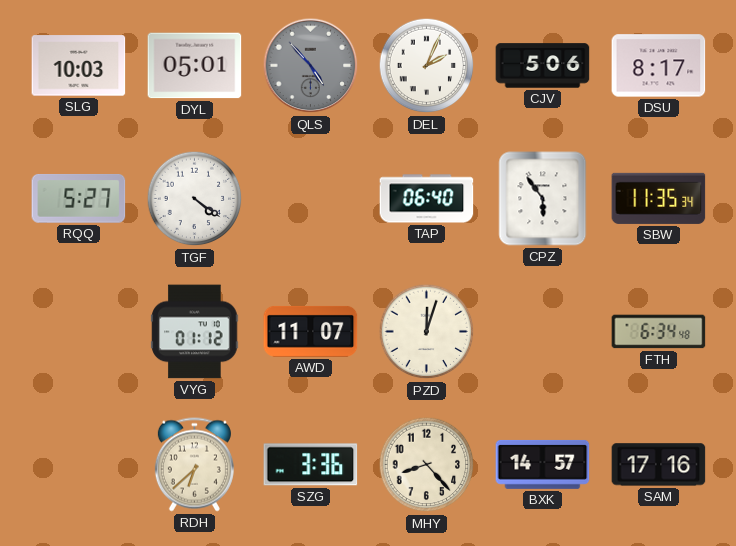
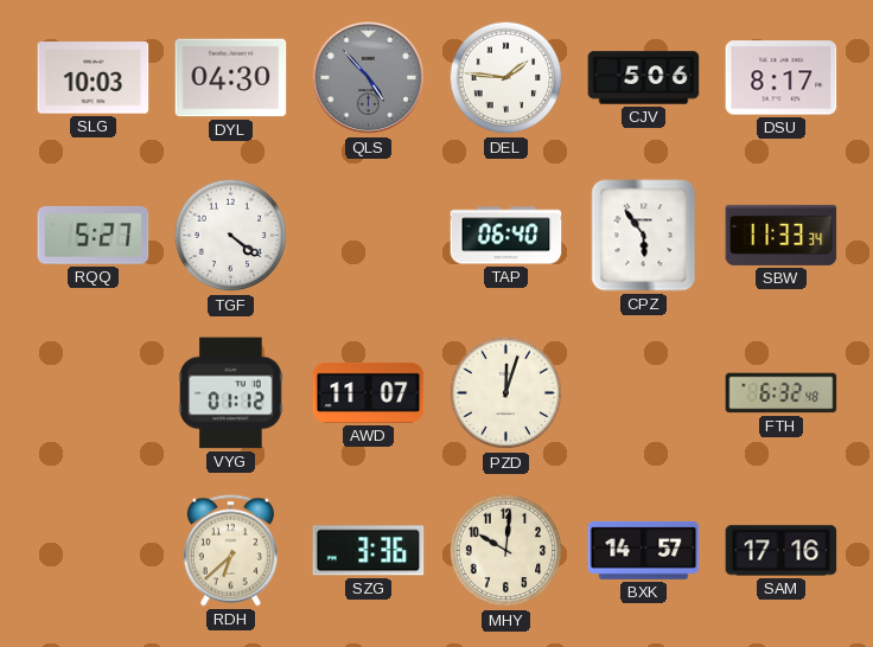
DYL: 05:01 -> 04:30 (231, 78)
DEL: 2:04 -> 1:46 (506, 78)
SBW: 11:35 -> 11:33 (782, 235)
FTH: 6:34 -> 6:32 (782, 393)
MHY: 8:23 -> 10:01 (506, 551)
